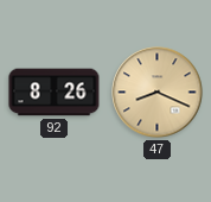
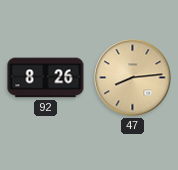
47: 8:19 -> 8:14 (133, 78)
